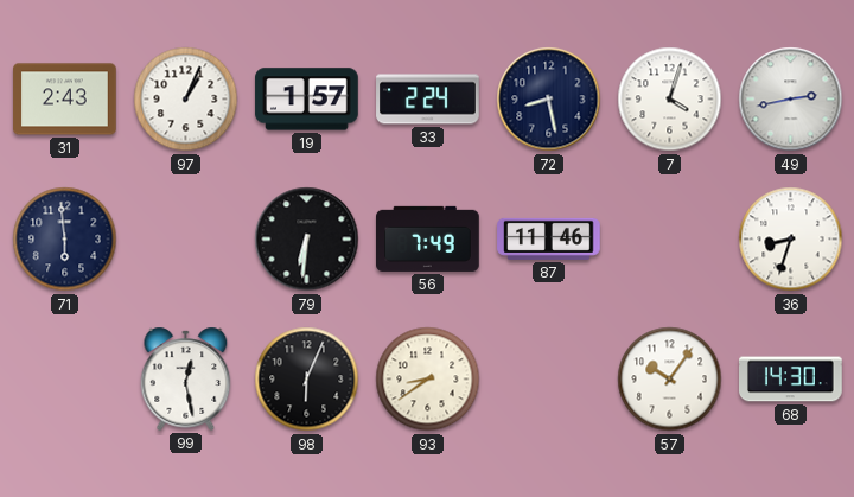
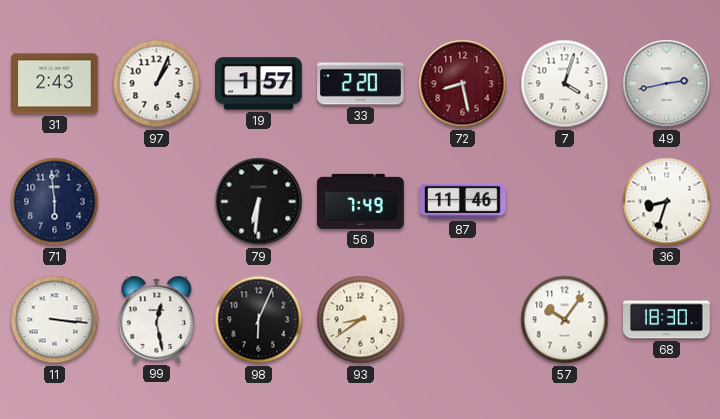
33: 2:24 -> 2:20 (361, 84)
72 dial: navy -> burgundy (463, 84)
11: none -> 3:16 (55, 320)
68: 14:30 -> 18:30 (667, 320)
